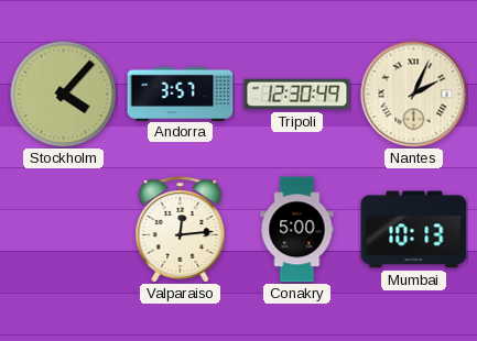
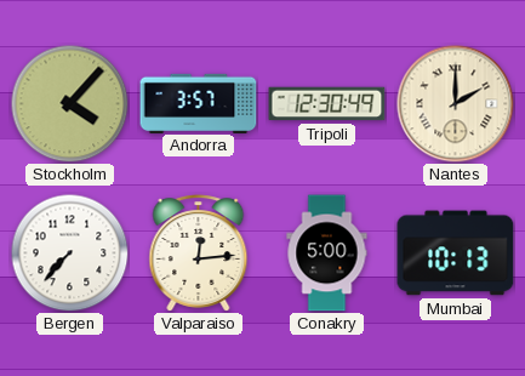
Nantes: 2:04 -> 2:00 (456, 104)
Bergen: none -> 7:37 (69, 252)
